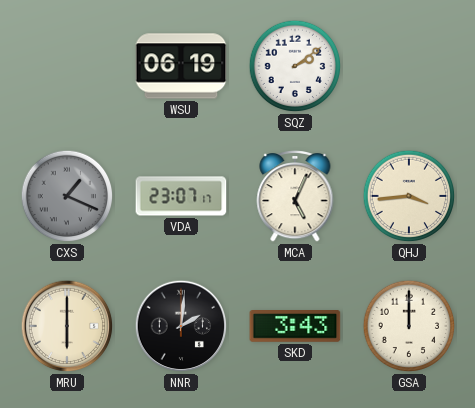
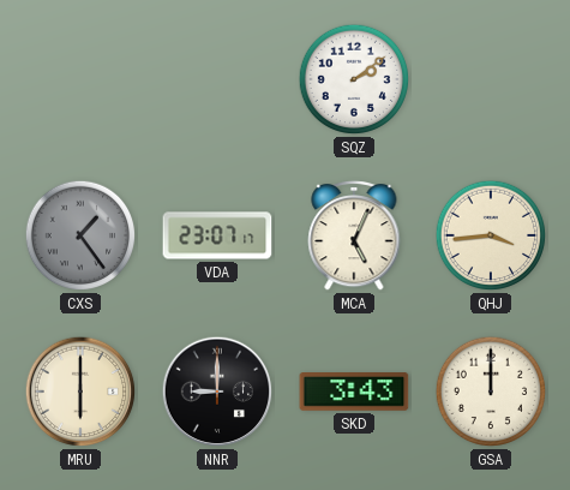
WSU: 06:19 -> none (181, 66)
CXS: 1:19 -> 1:24 (80, 235)
NNR: 2:01 -> 9:00 (217, 392)
